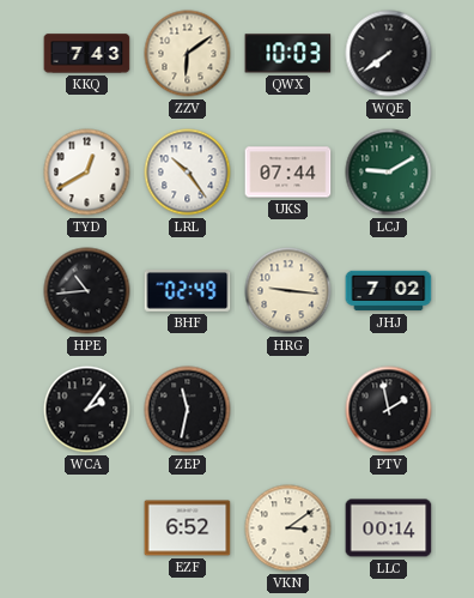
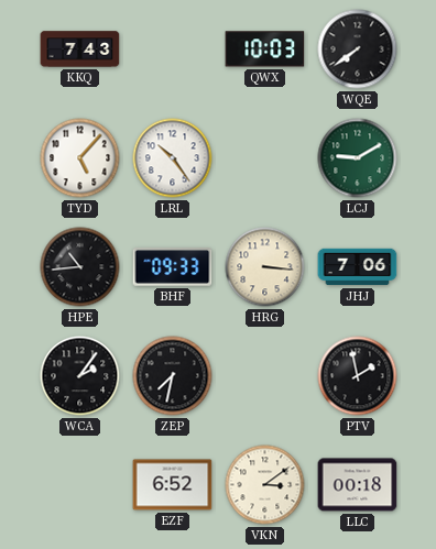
ZZV: 6:09 -> none (188, 54)
TYD: 12:40 -> 5:07 (80, 158)
UKS: 07:44 -> none (288, 173)
BHF: 02:49 -> 09:33 (173, 267)
HRG: 9:16 -> 3:16 (265, 267)
JHJ: 7:02 -> 7:06 (358, 267)
ZEP: 11:32 -> 7:32 (173, 376)
LLC: 00:14 -> 00:18 (358, 485)
